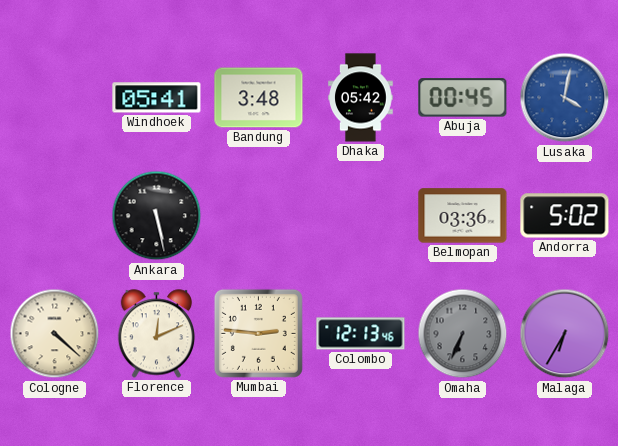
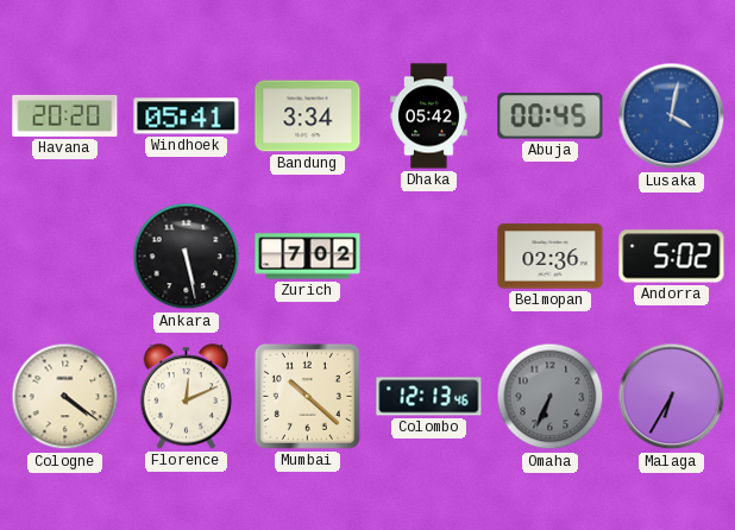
Havana: none -> 20:20 (65, 115)
Bandung: 3:48 -> 3:34 (308, 116)
Zurich: none -> 7:02 (308, 257)
Belmopan: 03:36 -> 02:36 (551, 257)
Cologne: 4:22 -> 4:21 (65, 397)
Mumbai: 2:46 -> 10:22 (307, 396)
